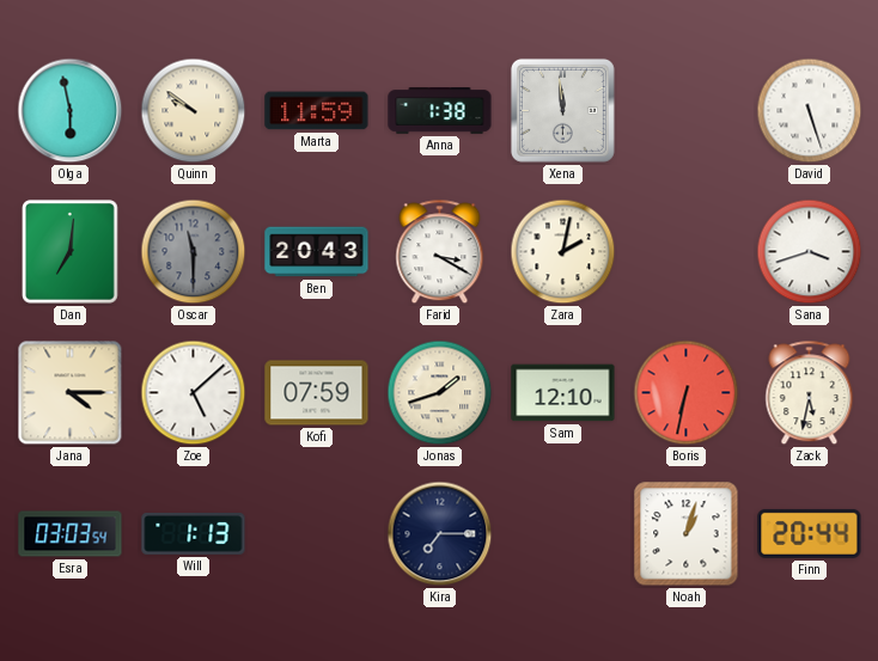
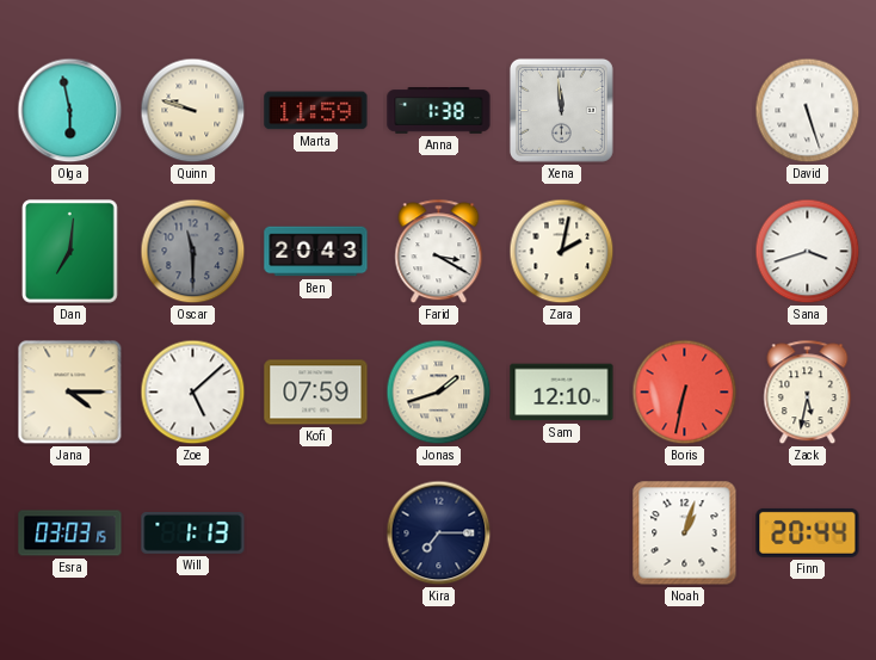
Quinn: 9:51 -> 9:48 (193, 111)
Esra: 03:03:54 -> 03:03:15 (70, 533)
